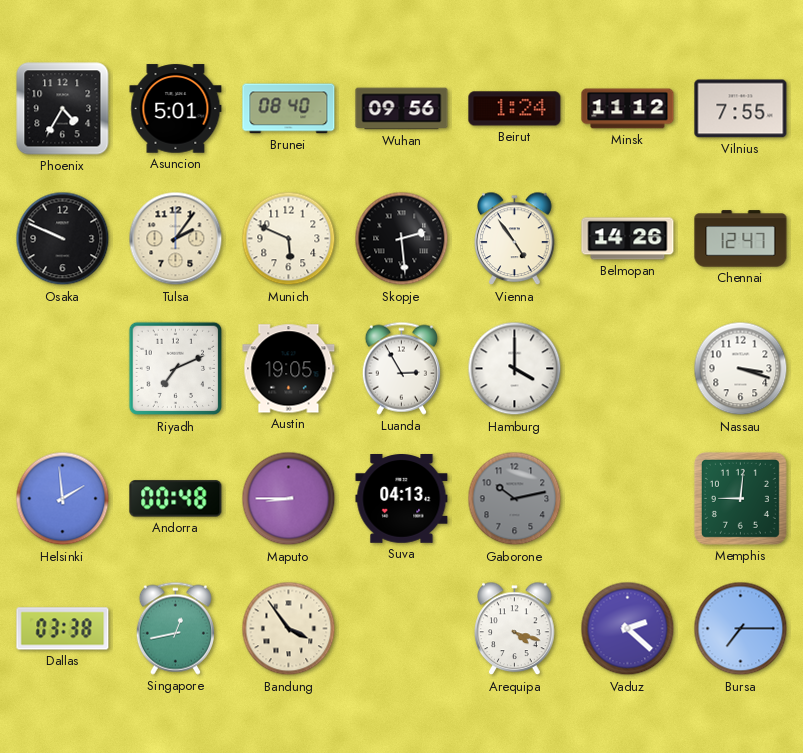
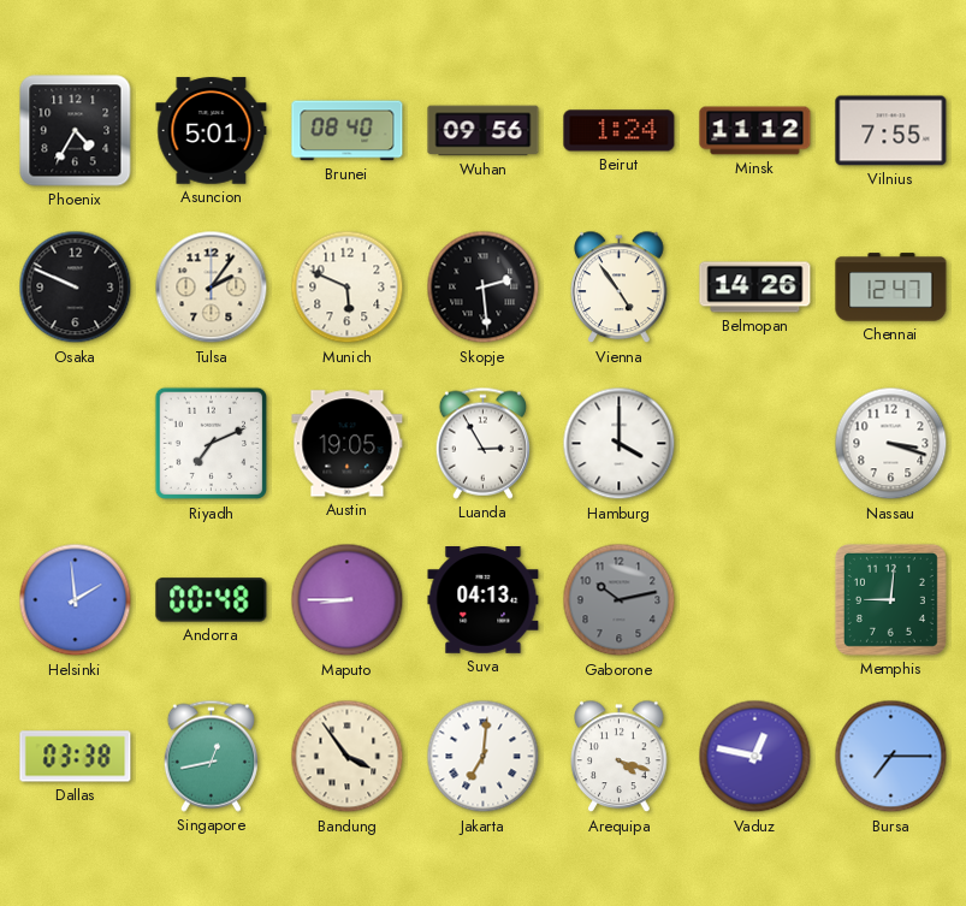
Jakarta: none -> 7:01 (484, 757)
Vaduz: 2:22 -> 12:47 (755, 757)
